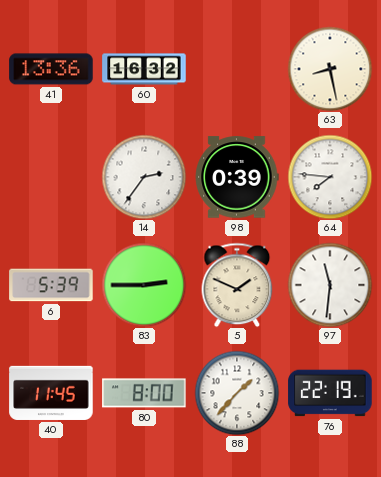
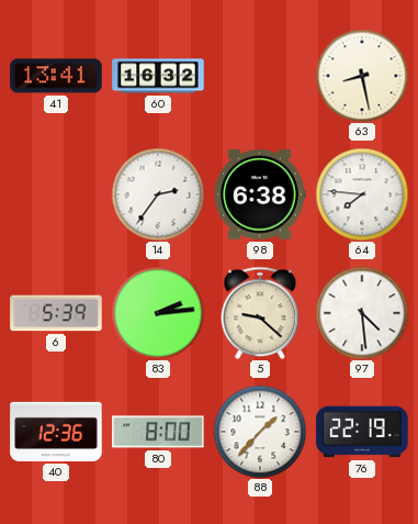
41: 13:36 -> 13:41 (56, 76)
98: 0:39 -> 6:38 (260, 194)
83: 2:45 -> 2:14 (158, 313)
5: 1:49 -> 9:22 (260, 313)
97: 11:31 -> 4:29 (362, 313)
40: 11:45 -> 12:36 (56, 432)
